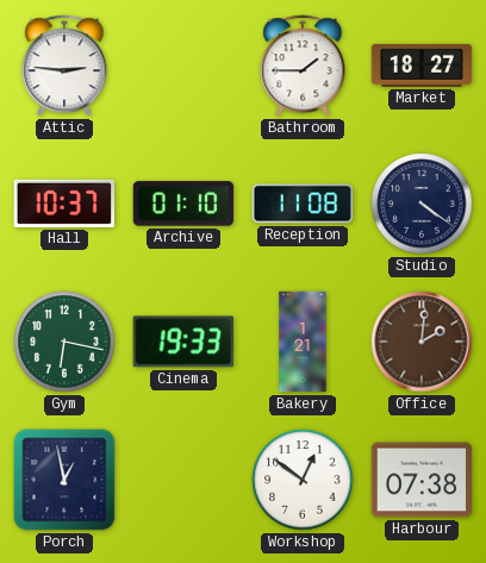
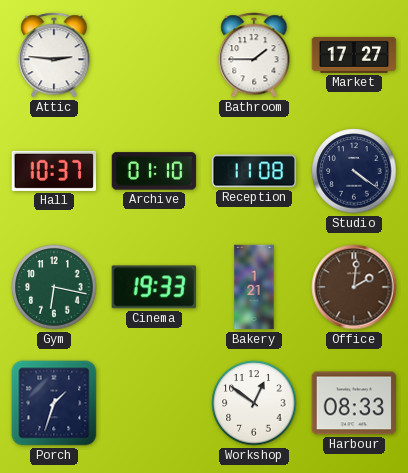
Market: 18:27 -> 17:27 (354, 55)
Porch: 12:58 -> 1:33 (54, 403)
Harbour: 07:38 -> 08:33 (354, 403)
